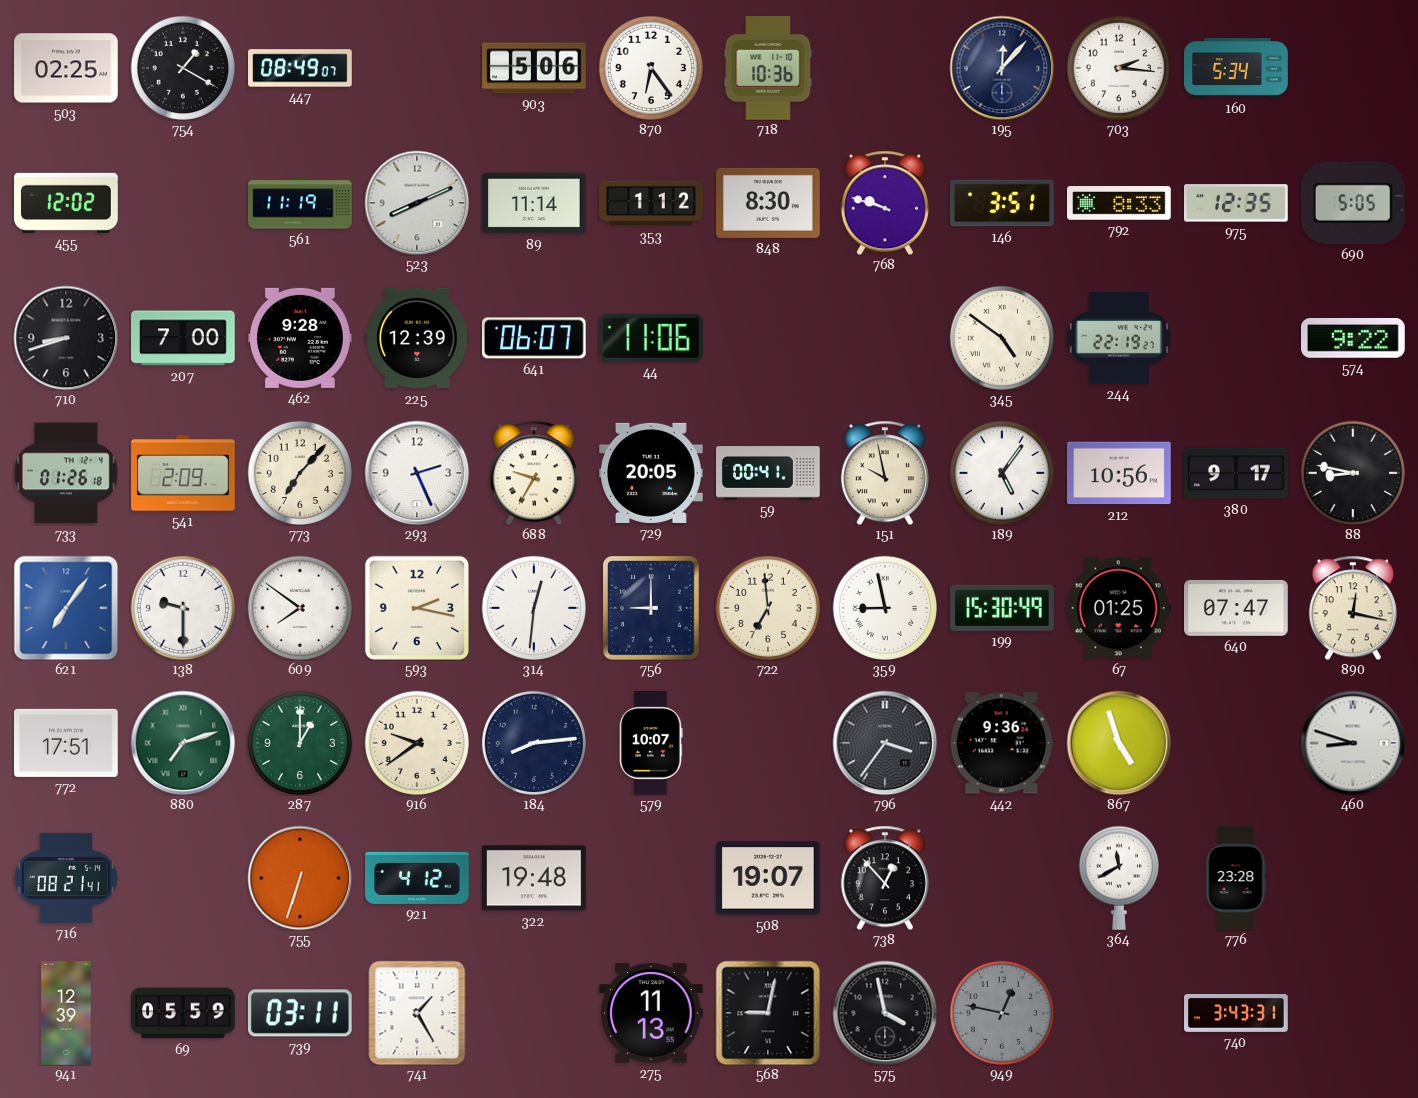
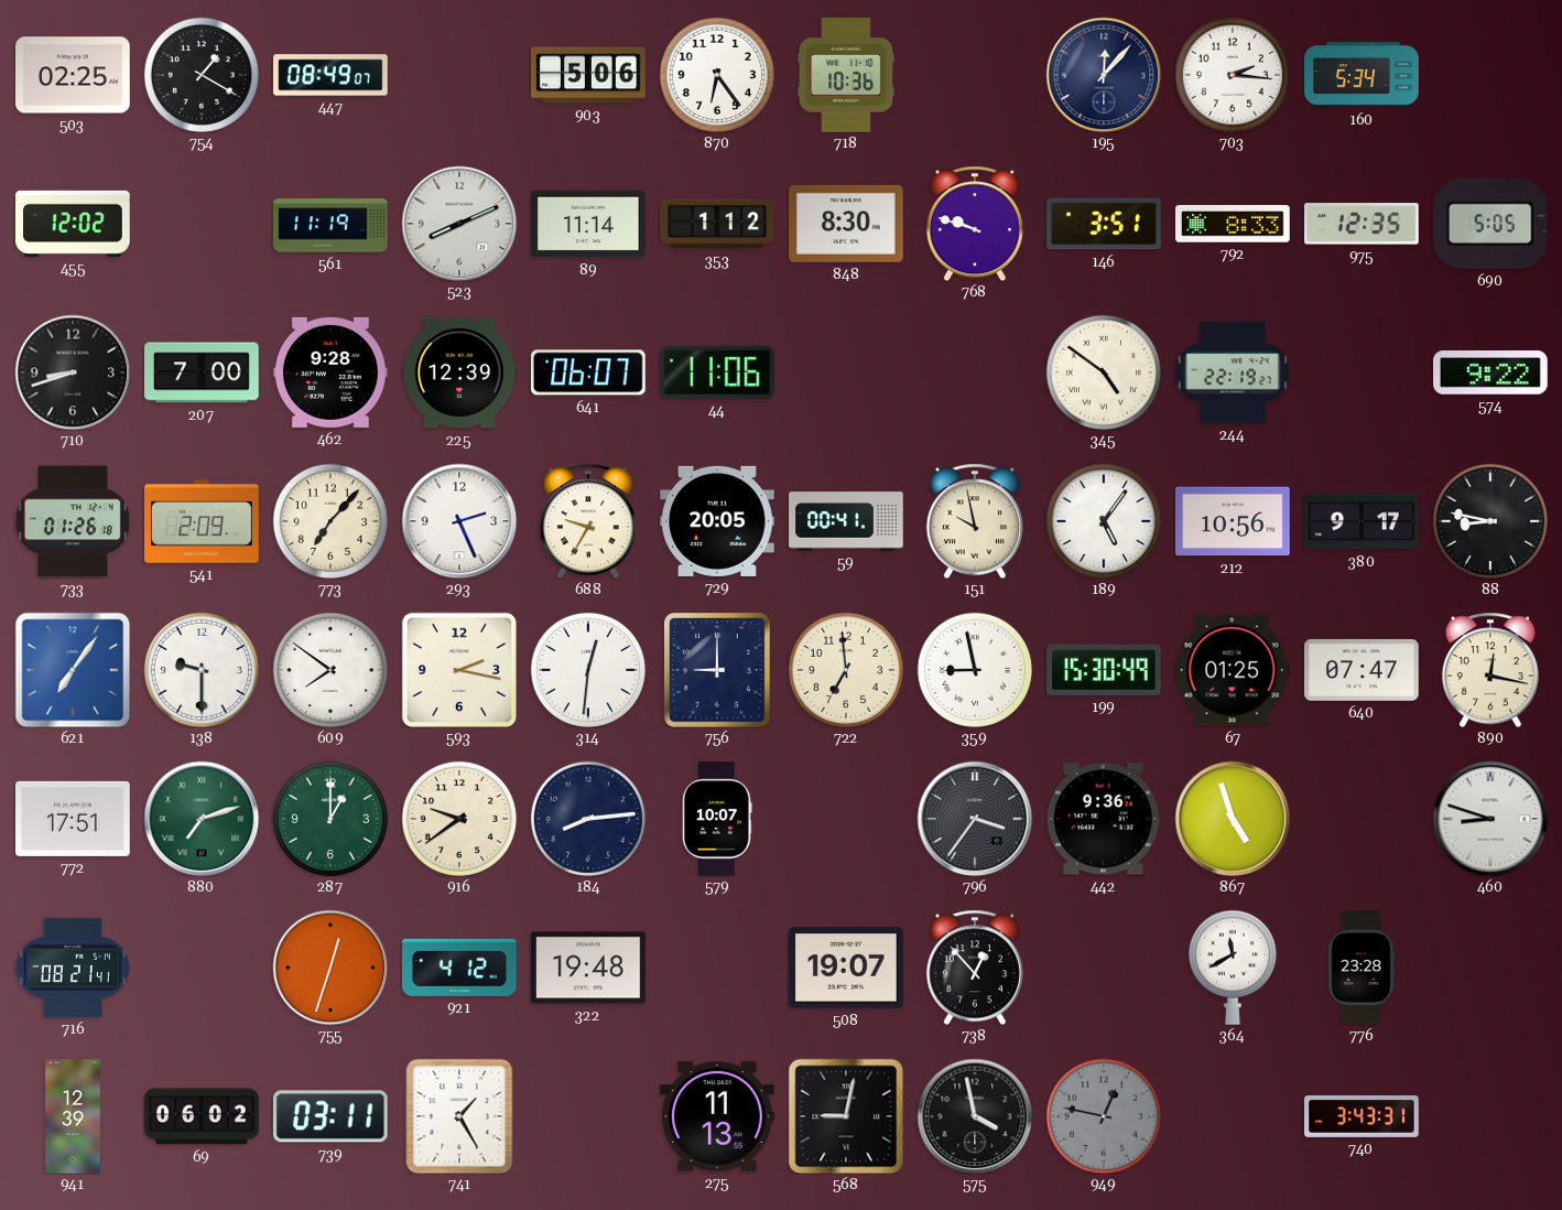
755: 6:33 -> 12:33 (330, 968)
69: 05:59 -> 06:02 (202, 1116)
